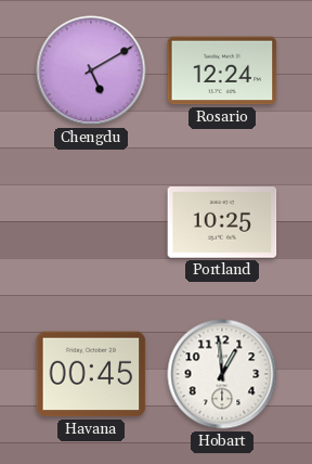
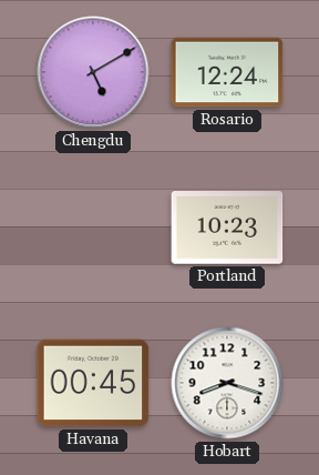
Portland: 10:25 -> 10:23 (227, 229)
Hobart: 12:59 -> 8:18 (227, 383)
